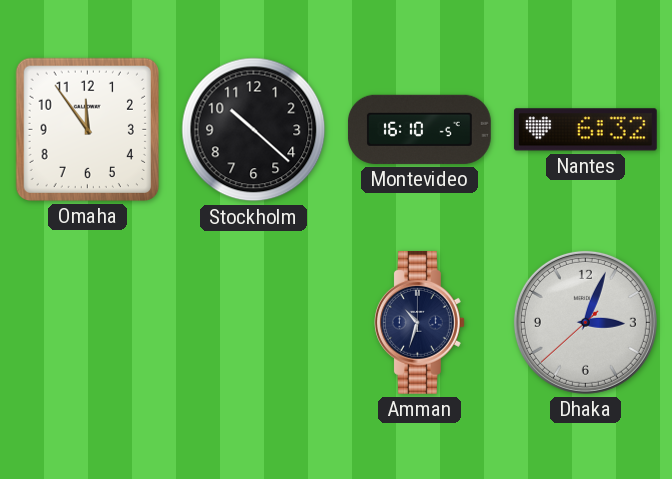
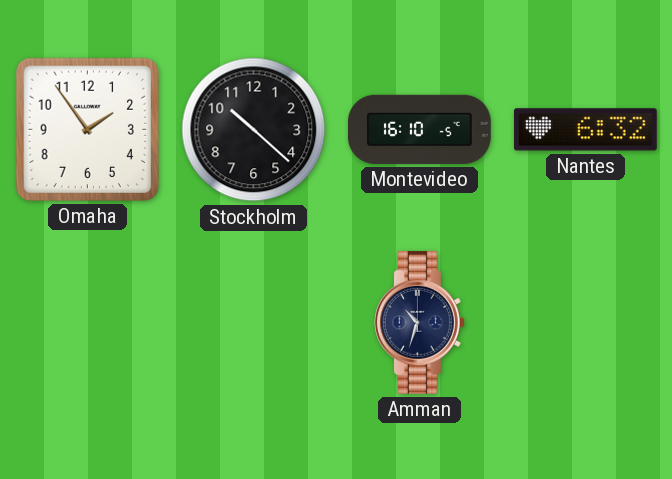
Omaha: 11:54 -> 1:54 (87, 129)
Dhaka: 3:03 -> none (585, 322)
